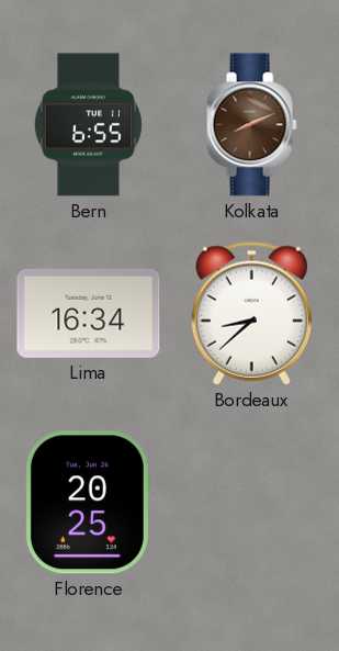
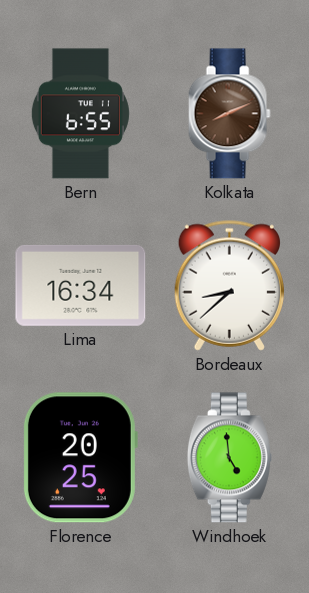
Windhoek: none -> 4:59 (229, 458)
